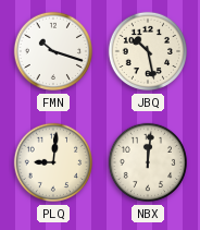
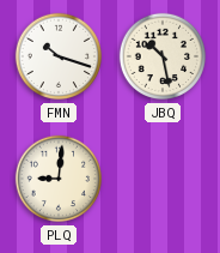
NBX: 12:01 -> none (148, 162)
